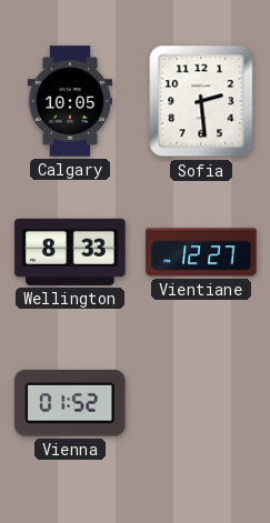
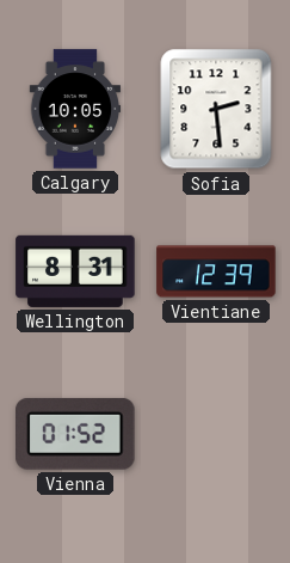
Wellington: 8:33 -> 8:31 (75, 271)
Vientiane: 12:27 -> 12:39 (216, 271)
